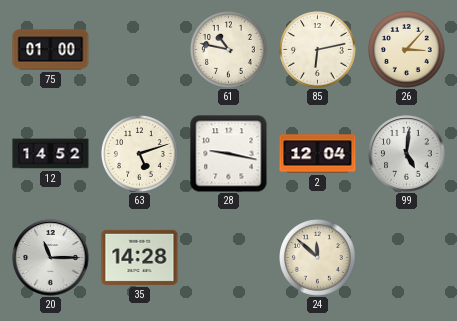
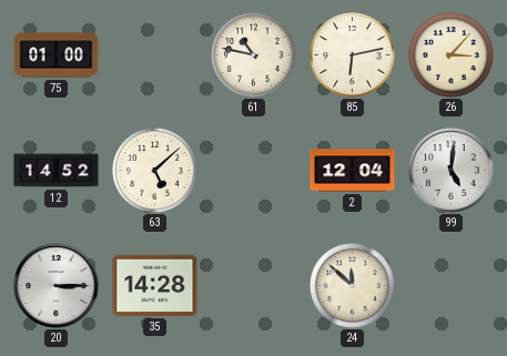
63: 5:12 -> 5:08 (155, 171)
28: 9:17 -> none (229, 154)
20: 11:15 -> 3:15 (57, 286)
